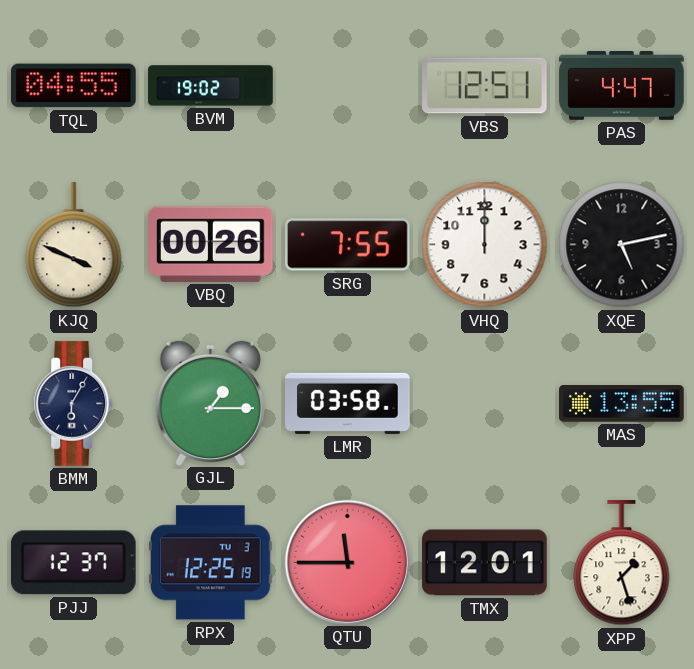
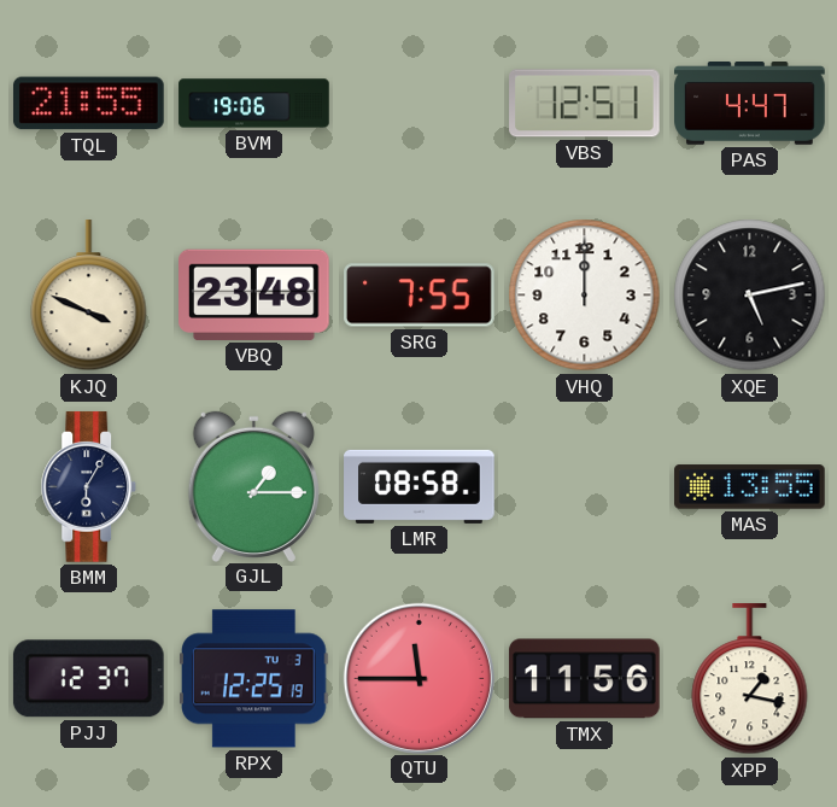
TQL: 04:55 -> 21:55 (89, 104)
BVM: 19:02 -> 19:06 (254, 104)
VBQ: 00:26 -> 23:48 (254, 294)
LMR: 03:58 -> 08:58 (420, 486)
TMX: 12:01 -> 11:56 (585, 679)
XPP: 1:27 -> 1:17 (750, 679)
